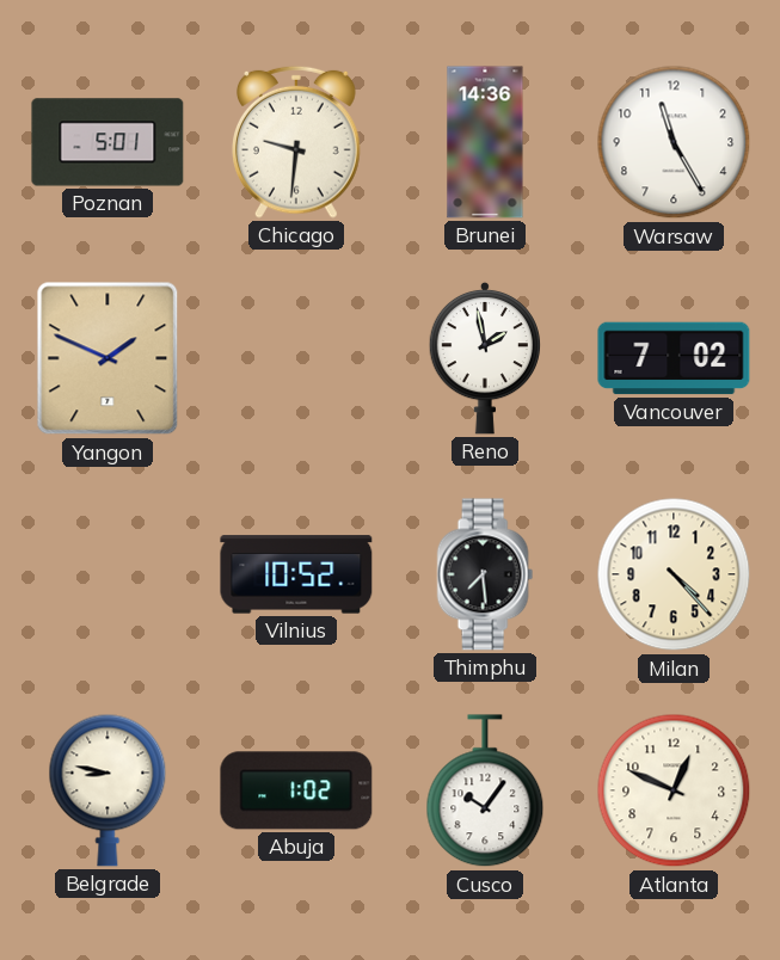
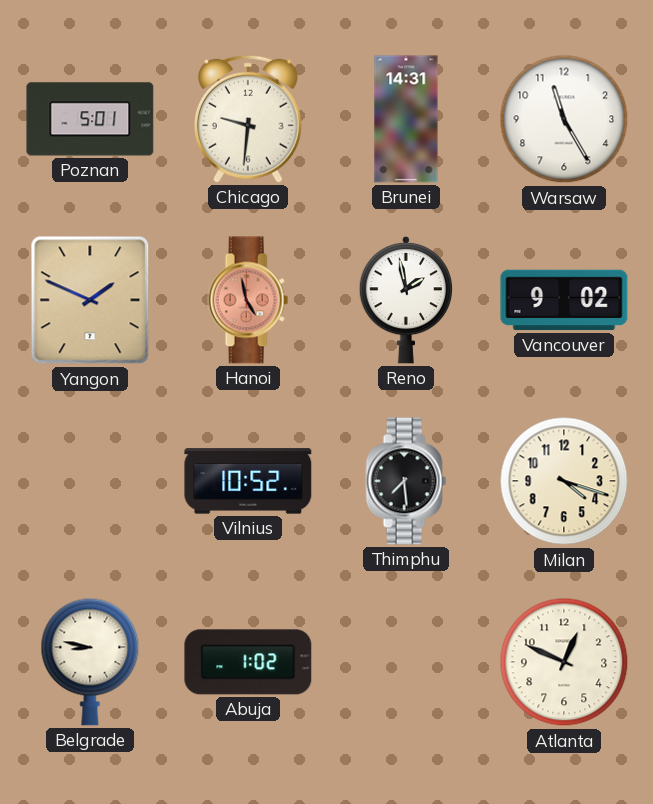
Brunei: 14:36 -> 14:31 (406, 119)
Hanoi: none -> 4:58 (248, 300)
Vancouver: 7:02 -> 9:02 (564, 300)
Milan: 4:23 -> 4:18 (564, 481)
Cusco: 10:06 -> none (485, 792)
